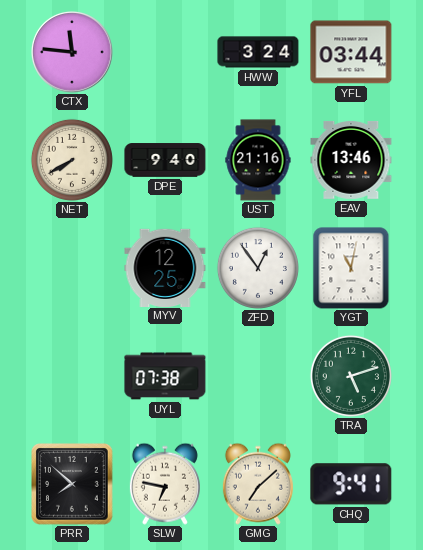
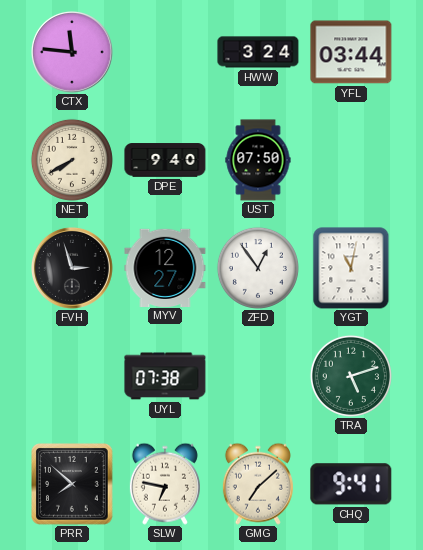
UST: 21:16 -> 07:50 (258, 160)
EAV: 13:46 -> none (351, 160)
FVH: none -> 2:57 (73, 269)
MYV: 12:25 -> 12:27 (165, 267)
